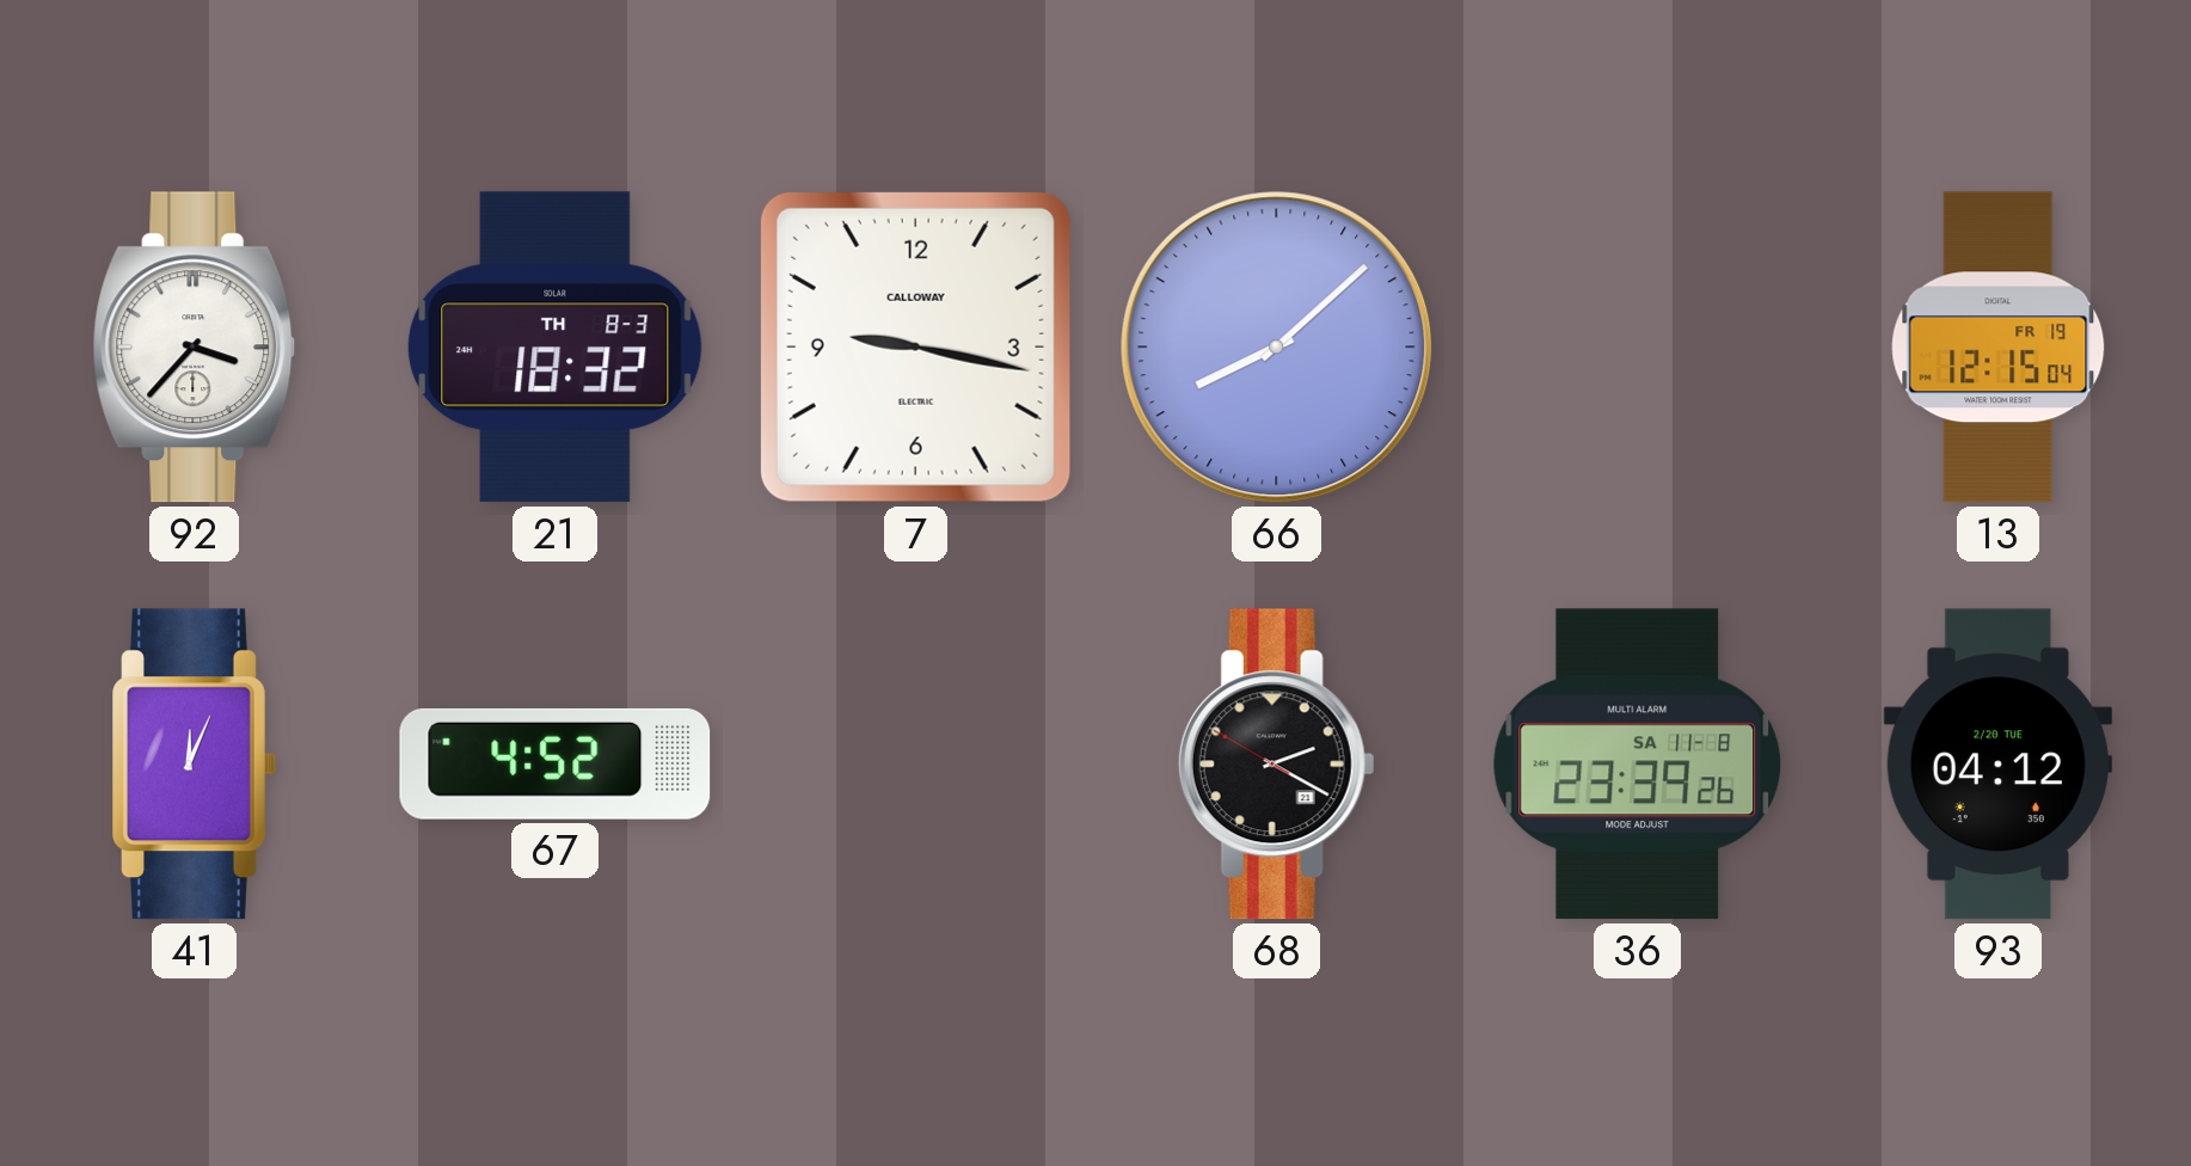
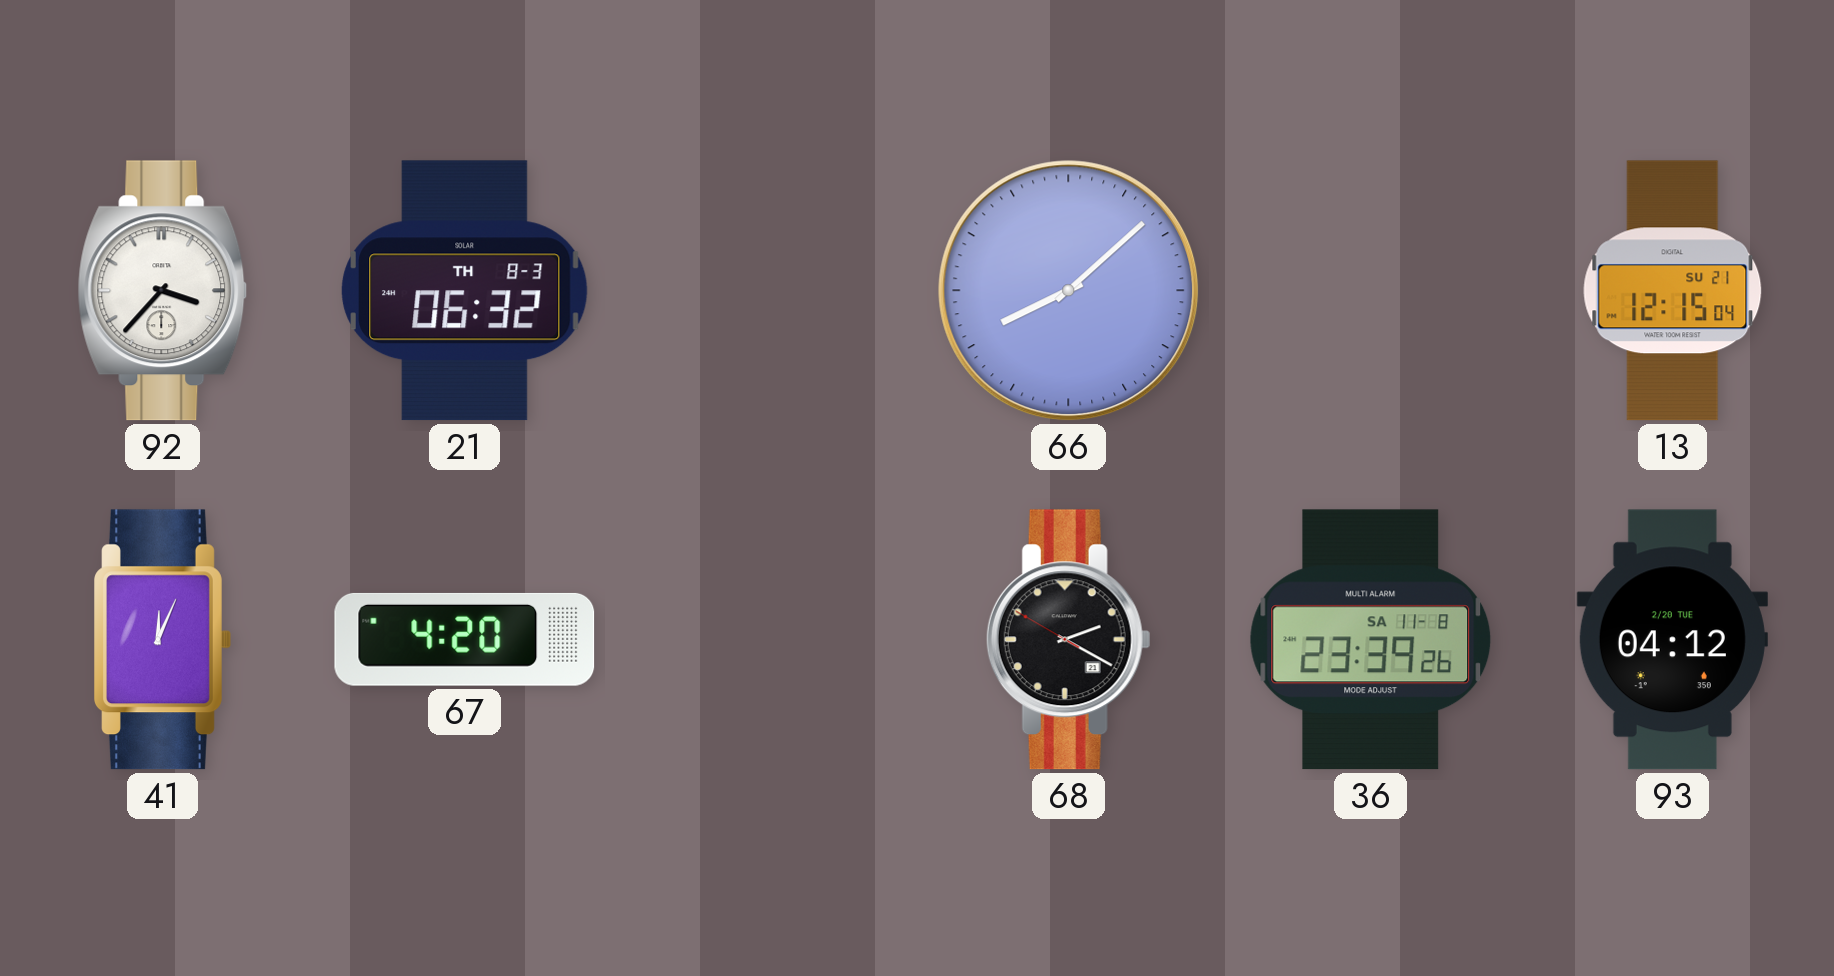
21: 18:32 -> 06:32 (465, 291)
7: 9:17 -> none (915, 346)
13 date: FR 19 -> SU 21 (1673, 291)
67: 4:52 -> 4:20 (465, 639)
